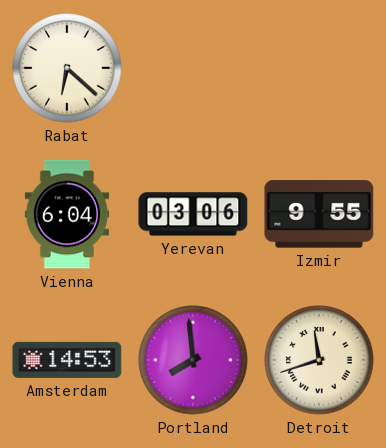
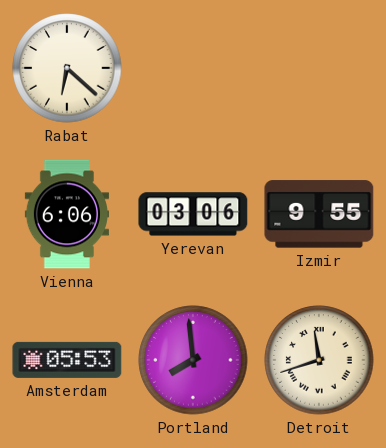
Vienna: 6:04 -> 6:06 (67, 214)
Amsterdam: 14:53 -> 05:53 (67, 360)
